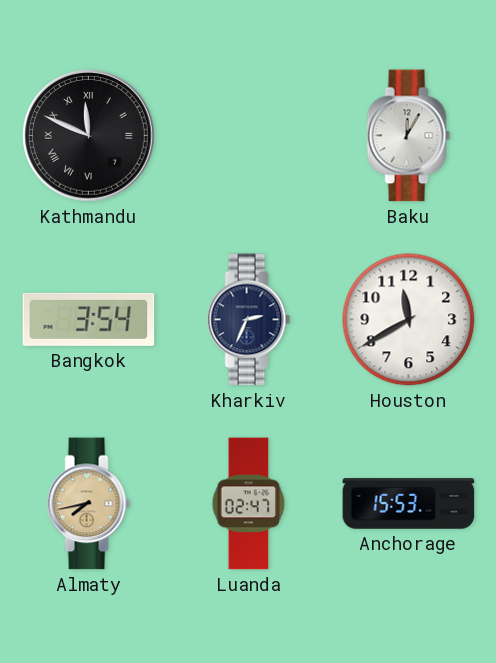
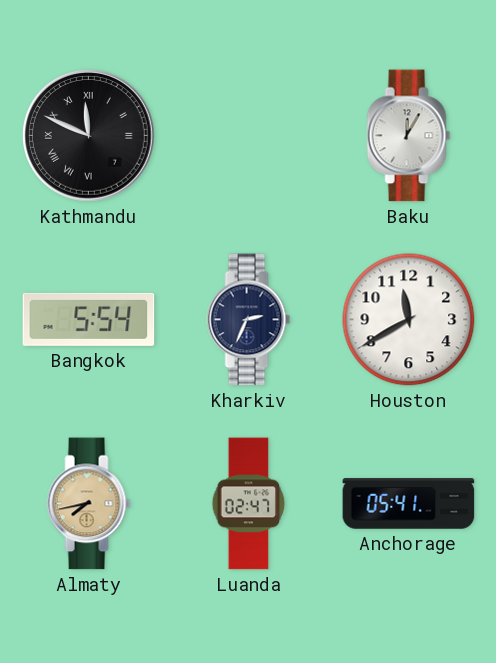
Bangkok: 3:54 -> 5:54 (89, 319)
Anchorage: 15:53 -> 05:41 (409, 504)
